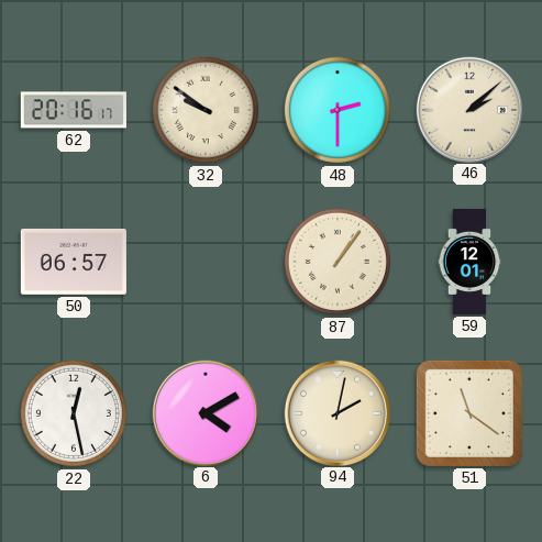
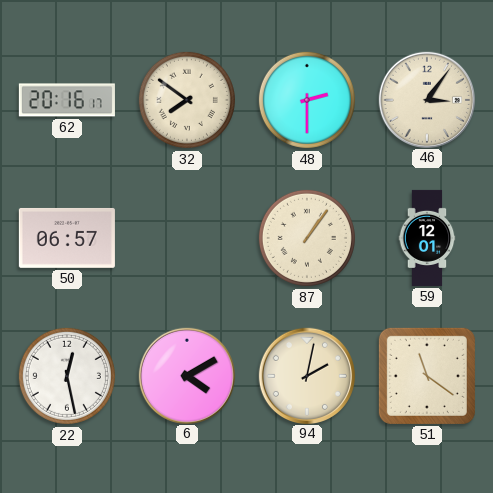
32: 9:51 -> 7:51 (187, 100)
46: 2:08 -> 3:06 (426, 99)
